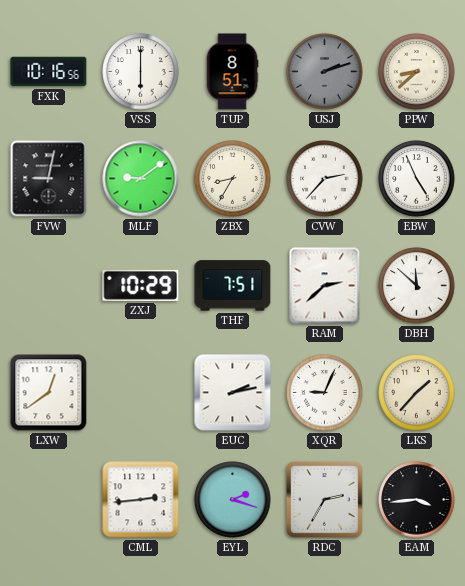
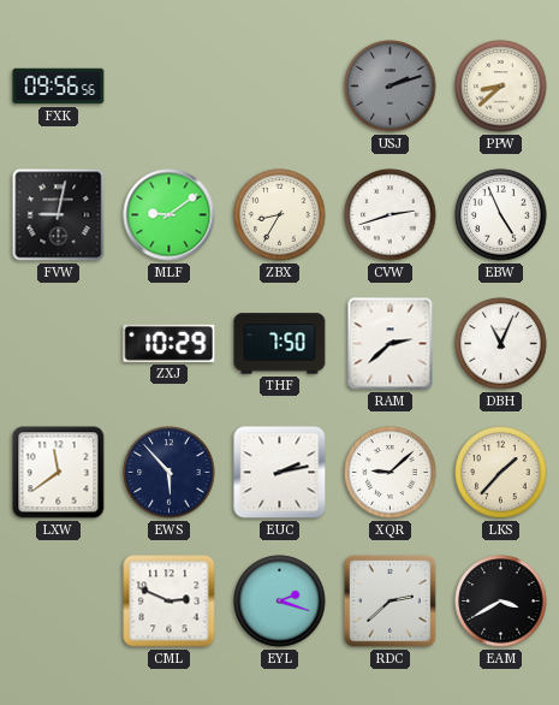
FXK: 10:16 -> 09:56 (59, 87)
VSS: 6:00 -> none (141, 72)
TUP: 8:51 -> none (232, 72)
CVW: 2:37 -> 2:42 (391, 215)
THF: 7:51 -> 7:50 (280, 344)
DBH: 11:52 -> 11:04 (501, 344)
LXW: 12:39 -> 11:39 (59, 473)
EWS: none -> 5:53 (170, 473)
XQR: 9:04 -> 9:08 (391, 473)
CML: 2:44 -> 2:49 (170, 602)
RDC: 2:35 -> 2:38 (391, 602)
EAM: 3:44 -> 3:40 (501, 602)
